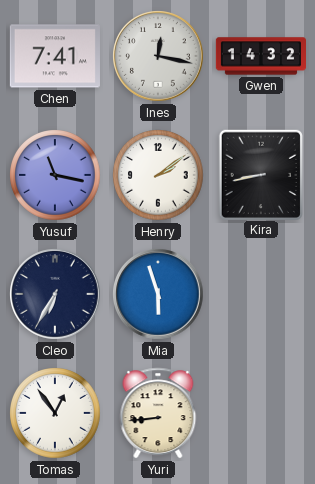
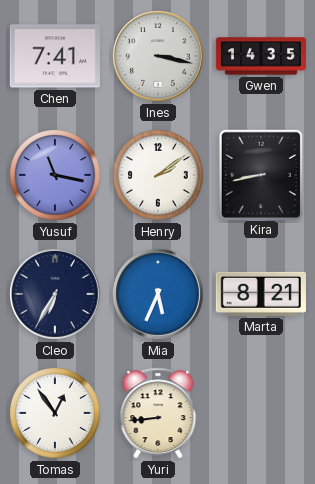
Ines: 12:17 -> 3:17 (159, 57)
Gwen: 14:32 -> 14:35 (260, 56)
Mia: 5:57 -> 5:34 (159, 295)
Marta: none -> 8:21 (261, 294)
